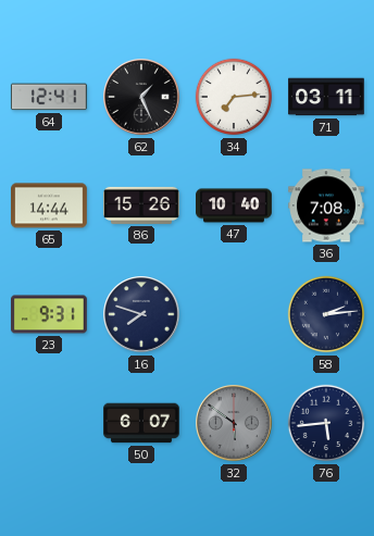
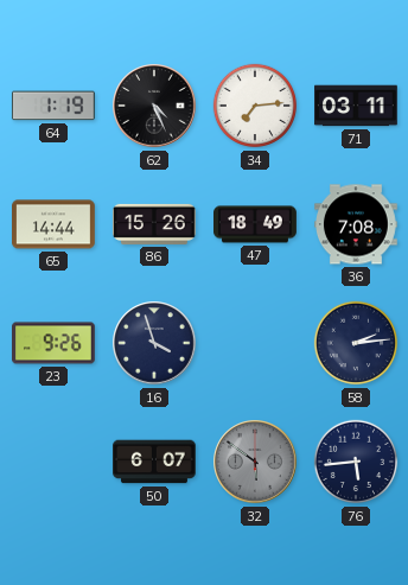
64: 12:41 -> 1:19 (53, 106)
62: 1:26 -> 4:26 (154, 106)
47: 10:40 -> 18:49 (256, 224)
23: 9:31 -> 9:26 (55, 343)
16: 7:48 -> 3:57 (154, 343)
